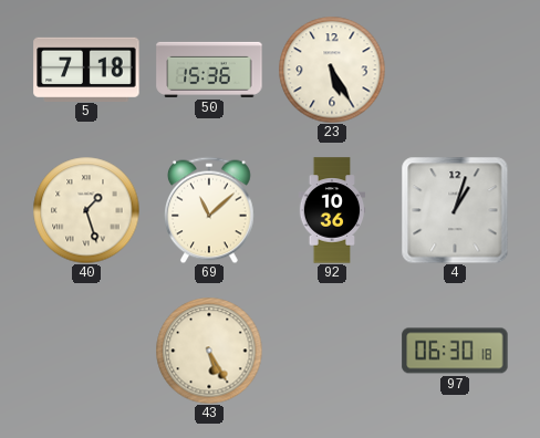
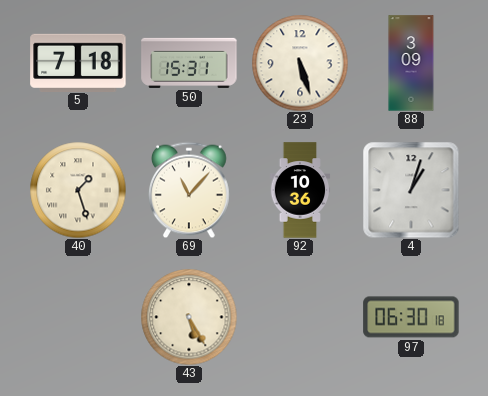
50: 15:36 -> 15:31 (189, 63)
23: 5:25 -> 5:27 (300, 63)
88: none -> 3:09 (411, 63)
69: 11:08 -> 11:07 (190, 190)
